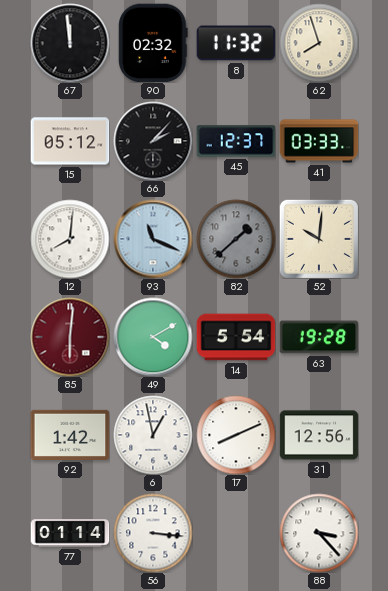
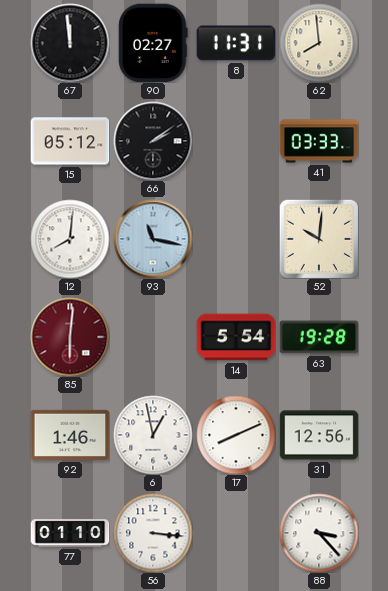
90: 02:32 -> 02:27 (153, 43)
8: 11:32 -> 11:31 (236, 43)
62: 7:57 -> 7:59 (319, 43)
66: 2:07 -> 2:09 (153, 141)
45: 12:37 -> none (236, 141)
93: 11:19 -> 11:17 (153, 239)
82: 1:38 -> none (236, 239)
49: 4:10 -> none (153, 337)
92: 1:42 -> 1:46 (70, 435)
77: 01:14 -> 01:10 (70, 533)
